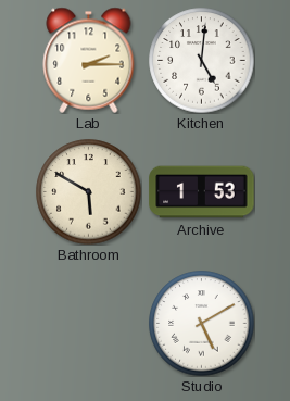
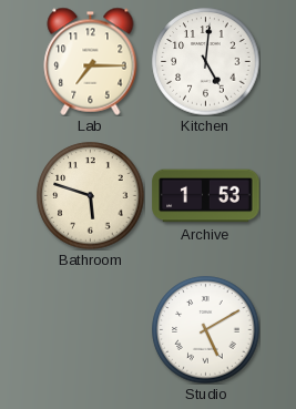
Lab: 2:15 -> 7:15 (91, 61)
Bathroom: 5:50 -> 5:48 (91, 196)
